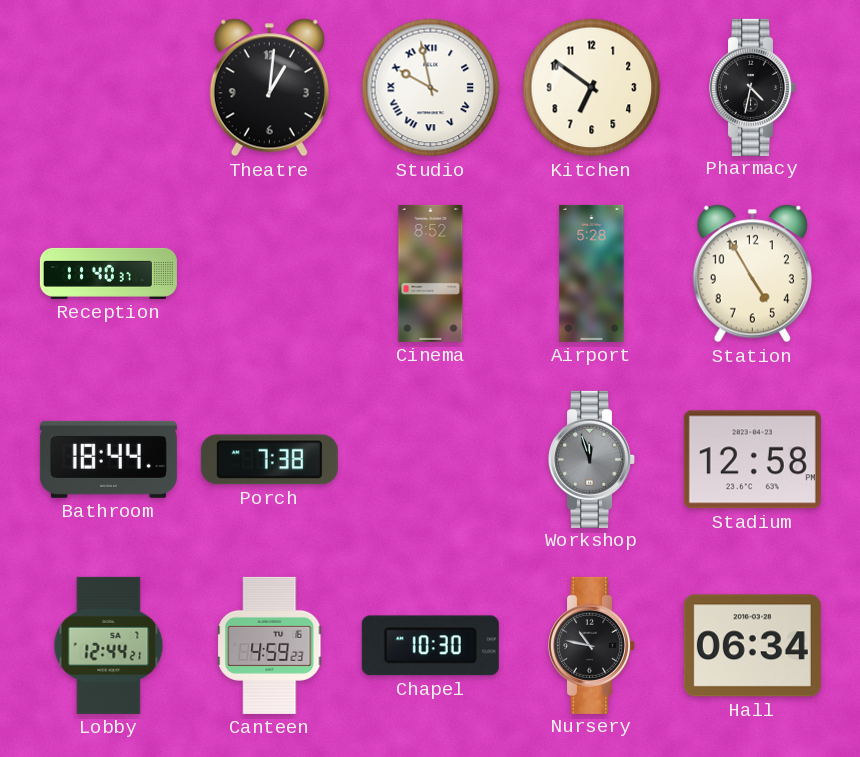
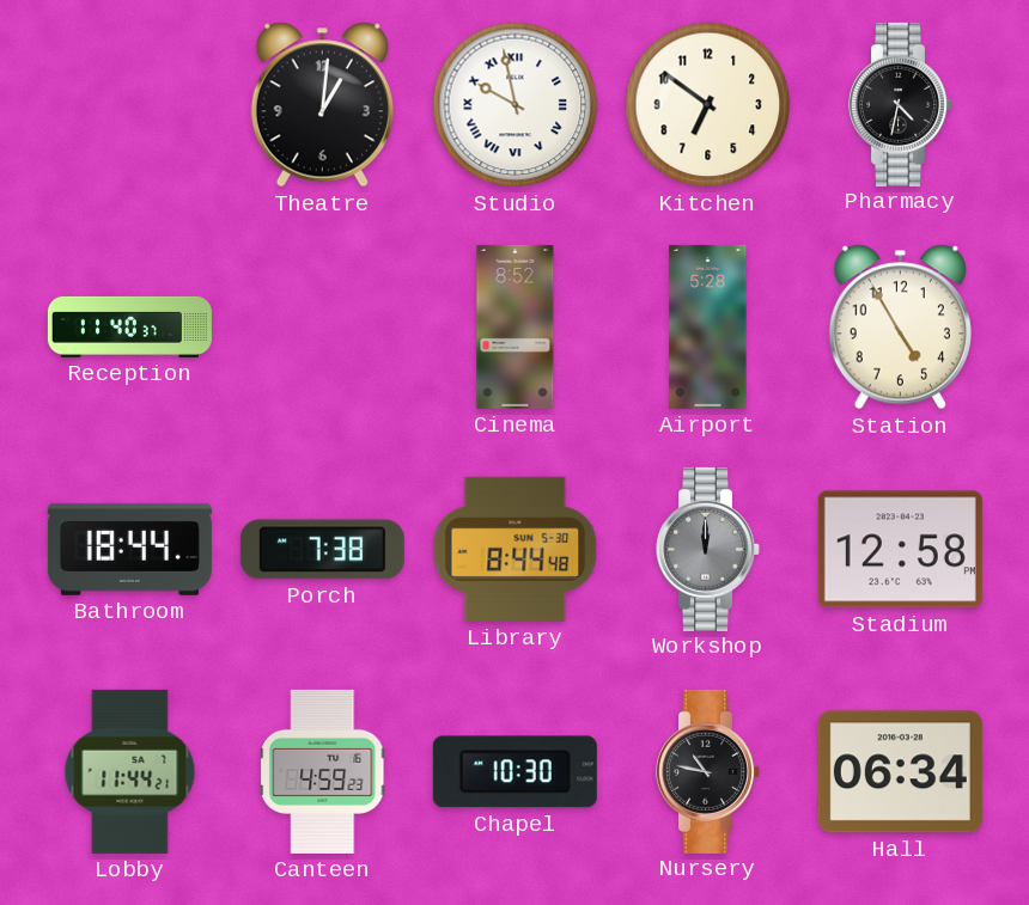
Library: none -> 8:44 (516, 549)
Workshop: 11:57 -> 12:00 (708, 549)
Lobby: 12:44 -> 11:44 (130, 771)
